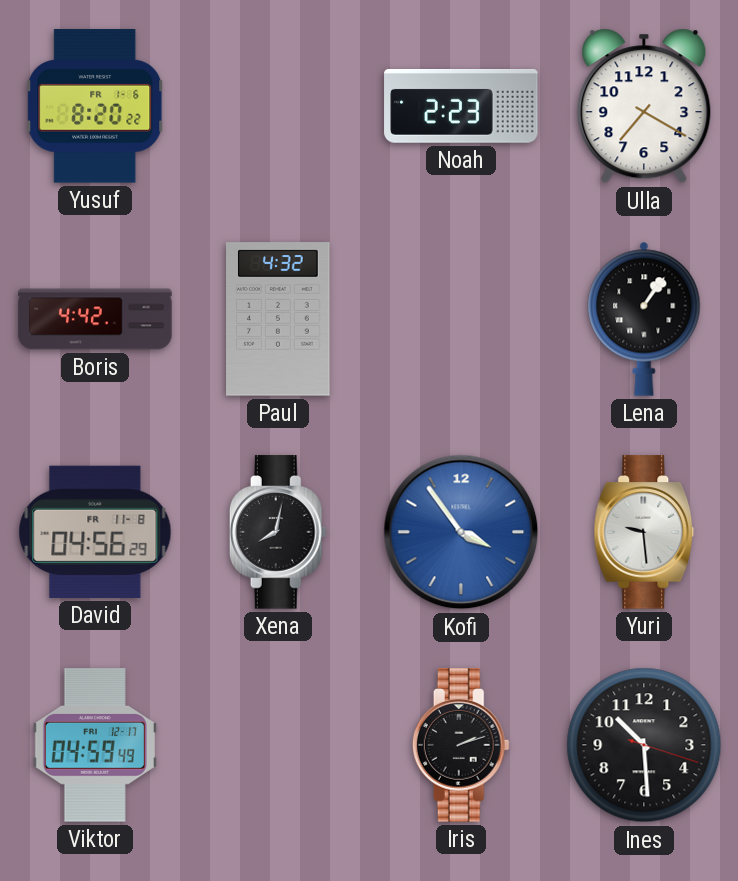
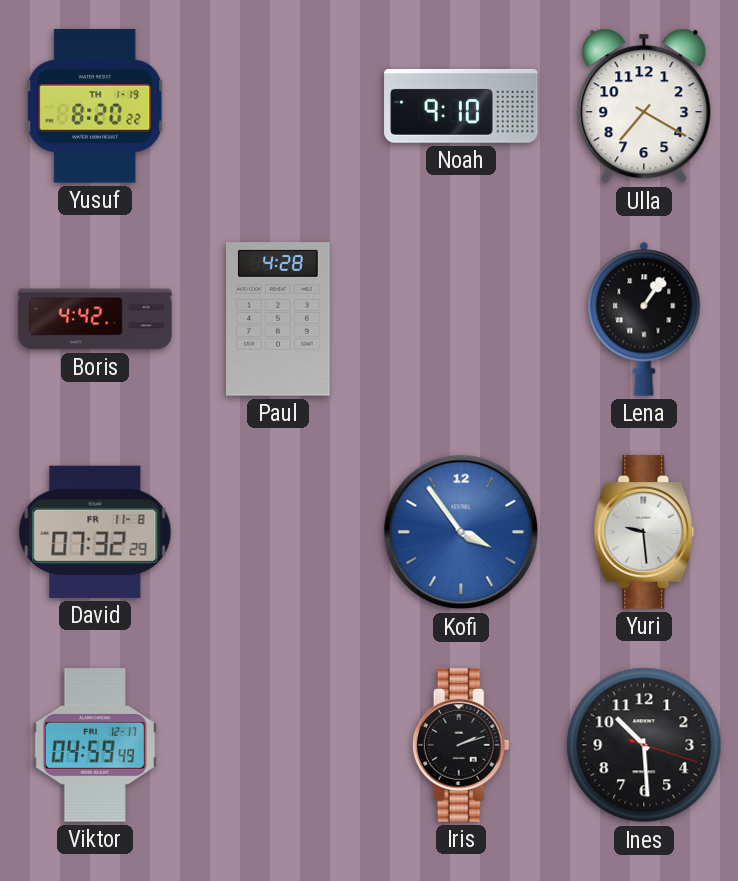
Yusuf date: FR 1-6 -> TH 1-19 (95, 106)
Noah: 2:23 -> 9:10 (461, 107)
Paul: 4:32 -> 4:28 (278, 319)
David: 04:56 -> 07:32 (95, 532)
Xena: 8:02 -> none (278, 532)
